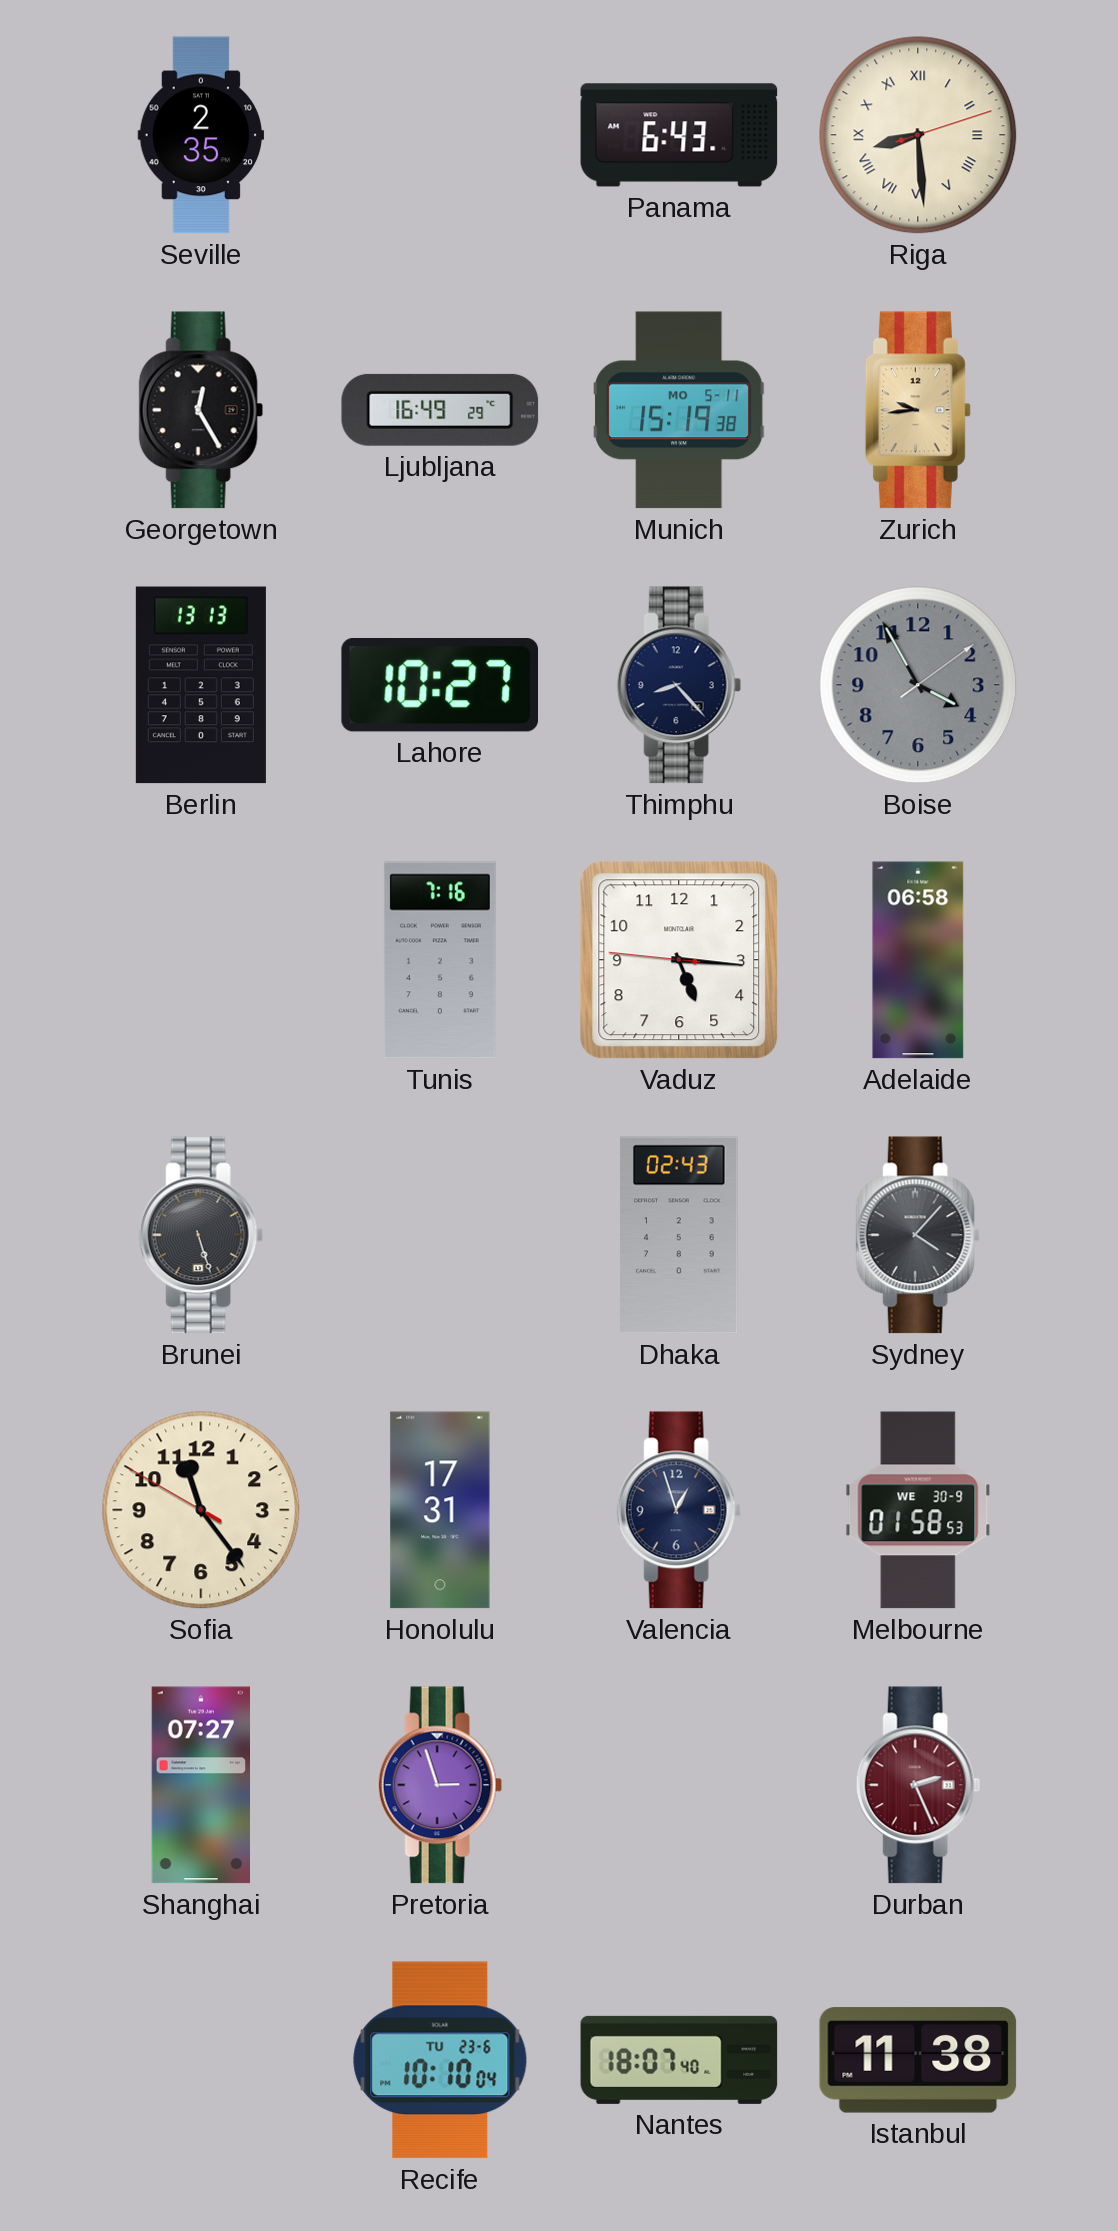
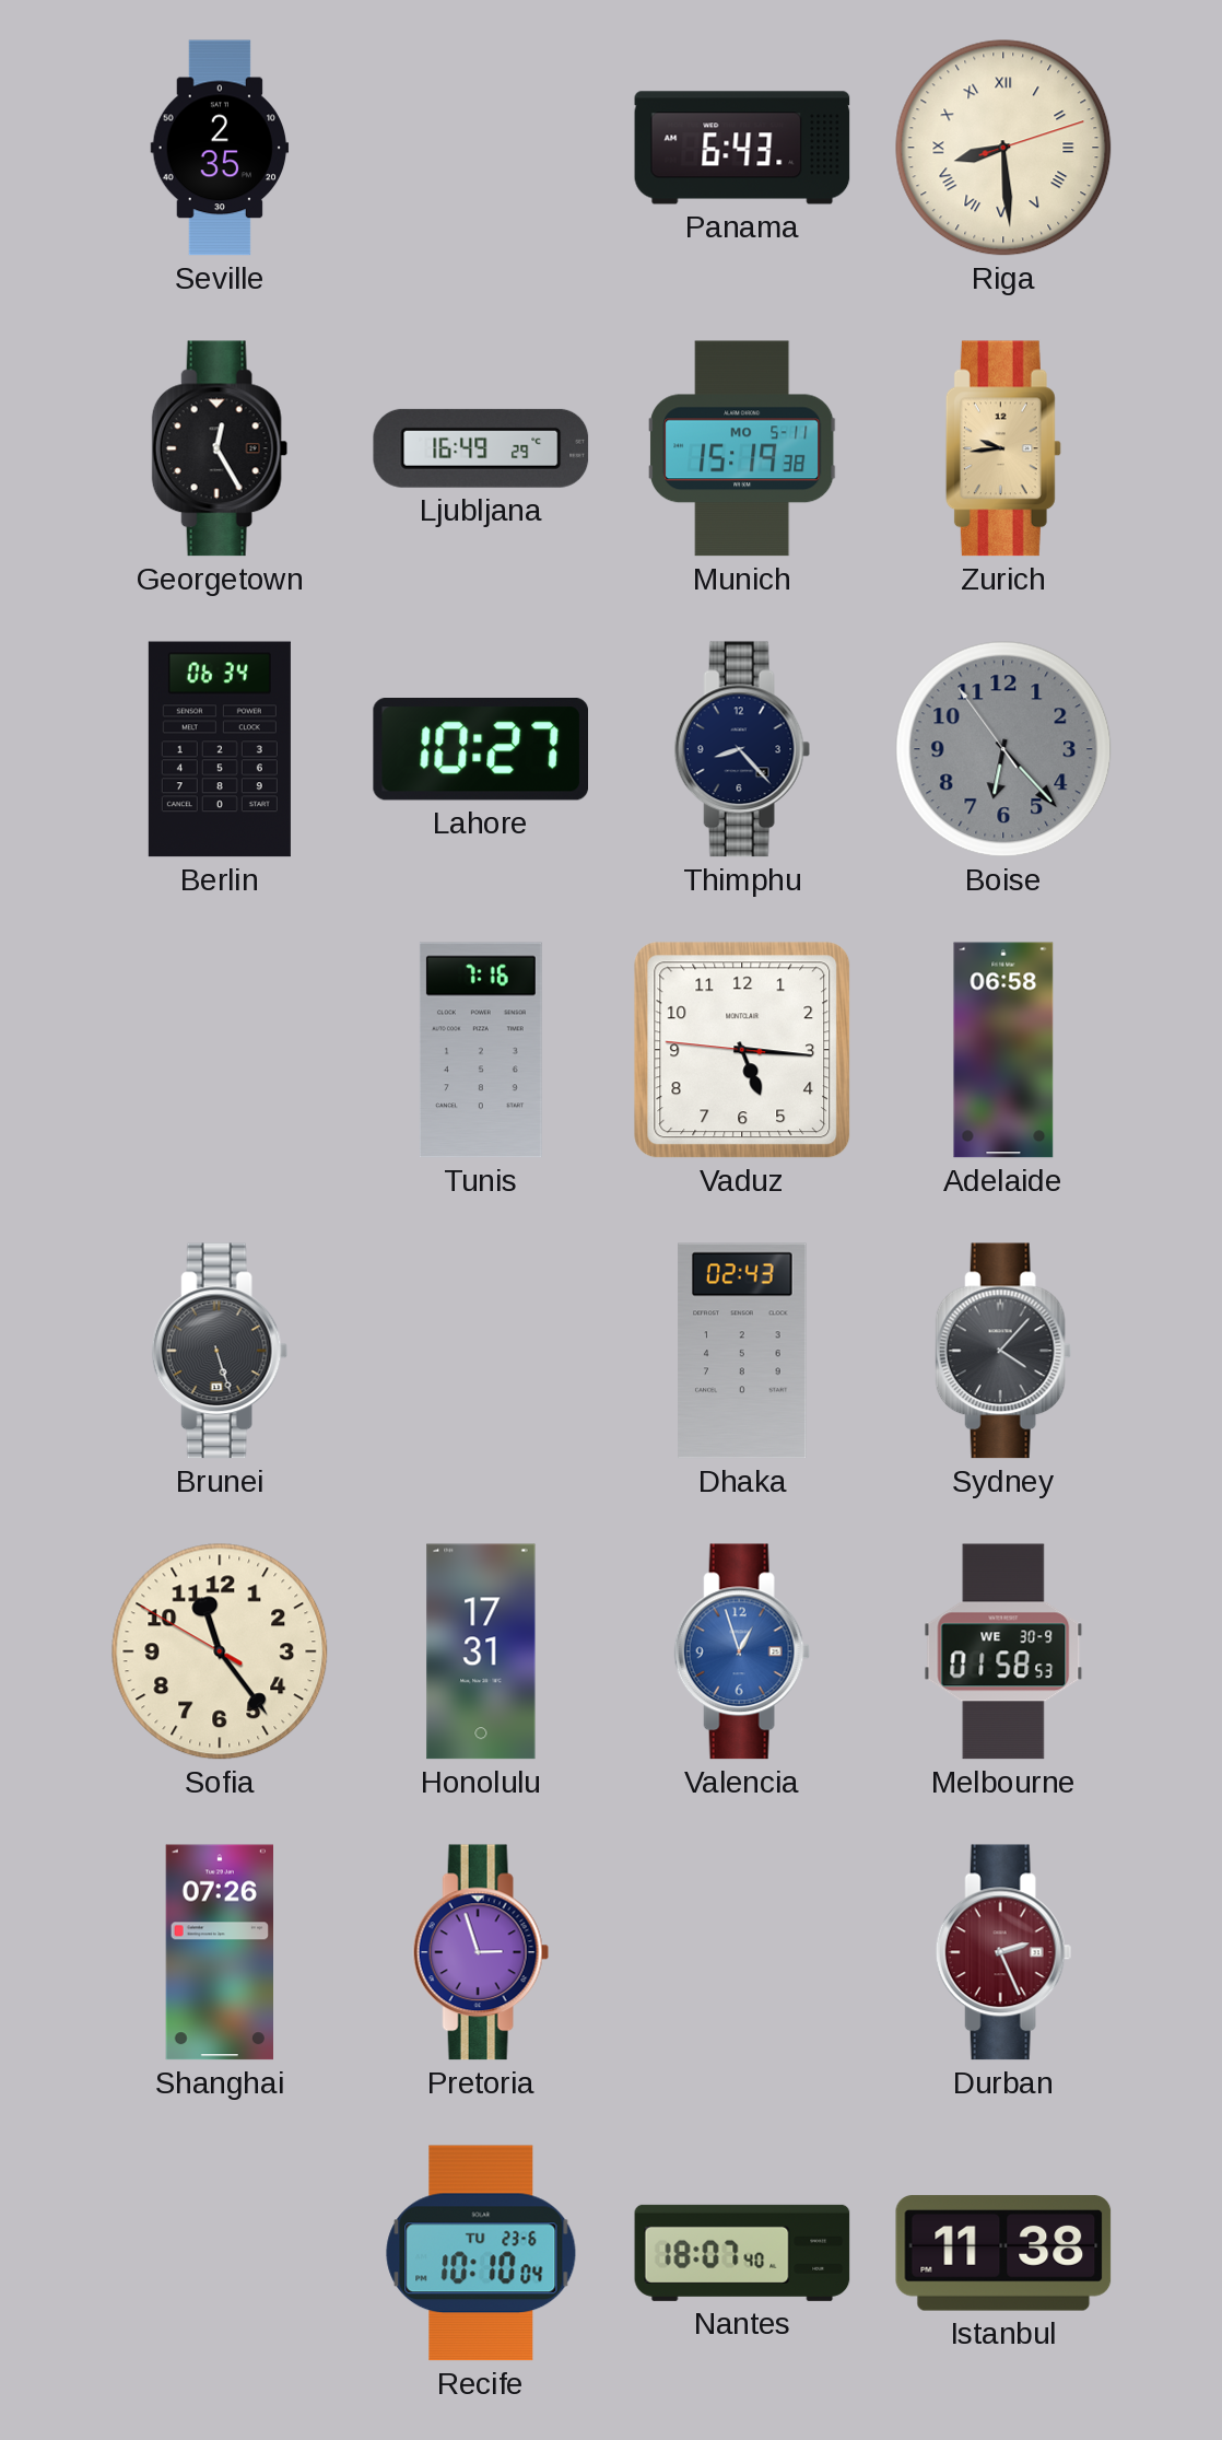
Berlin: 13:13 -> 06:34 (220, 749)
Boise: 3:55 -> 6:22 (1003, 749)
Valencia dial: navy -> blue (742, 1651)
Shanghai: 07:27 -> 07:26 (219, 1952)
